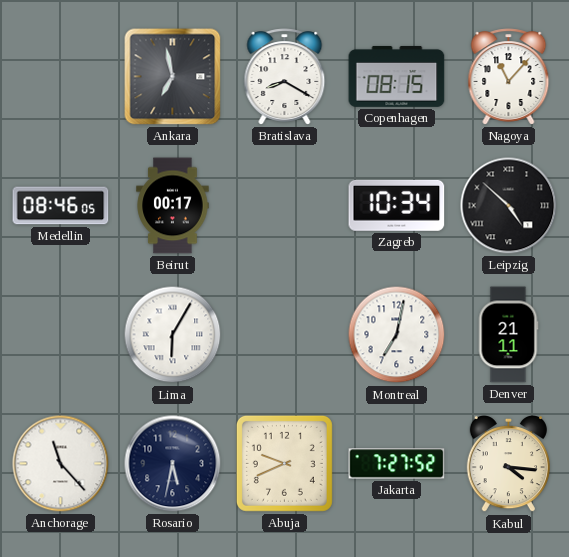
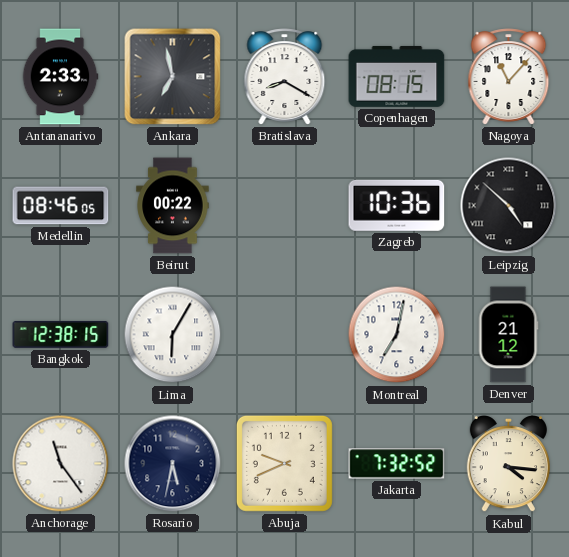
Antananarivo: none -> 2:33 (60, 77)
Beirut: 00:17 -> 00:22 (173, 206)
Zagreb: 10:34 -> 10:36 (397, 205)
Bangkok: none -> 12:38 (61, 334)
Denver: 21:11 -> 21:12 (508, 335)
Anchorage: 11:23 -> 11:24 (61, 464)
Jakarta: 7:27 -> 7:32 (397, 464)
